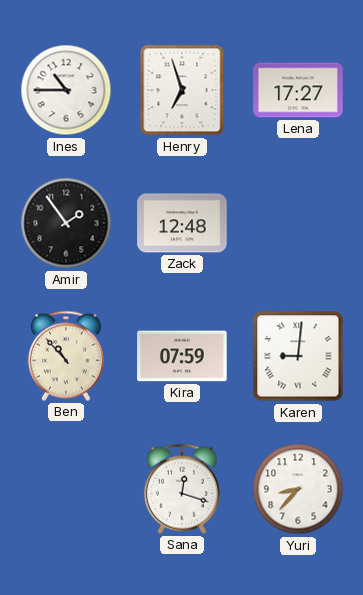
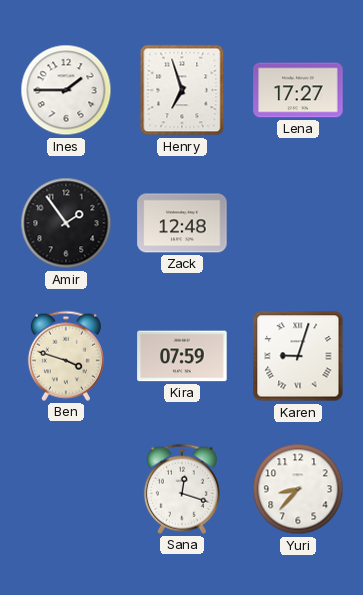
Ines: 10:45 -> 1:45 (66, 90)
Ben: 10:53 -> 3:48 (66, 356)
Karen: 9:01 -> 9:03 (298, 356)
